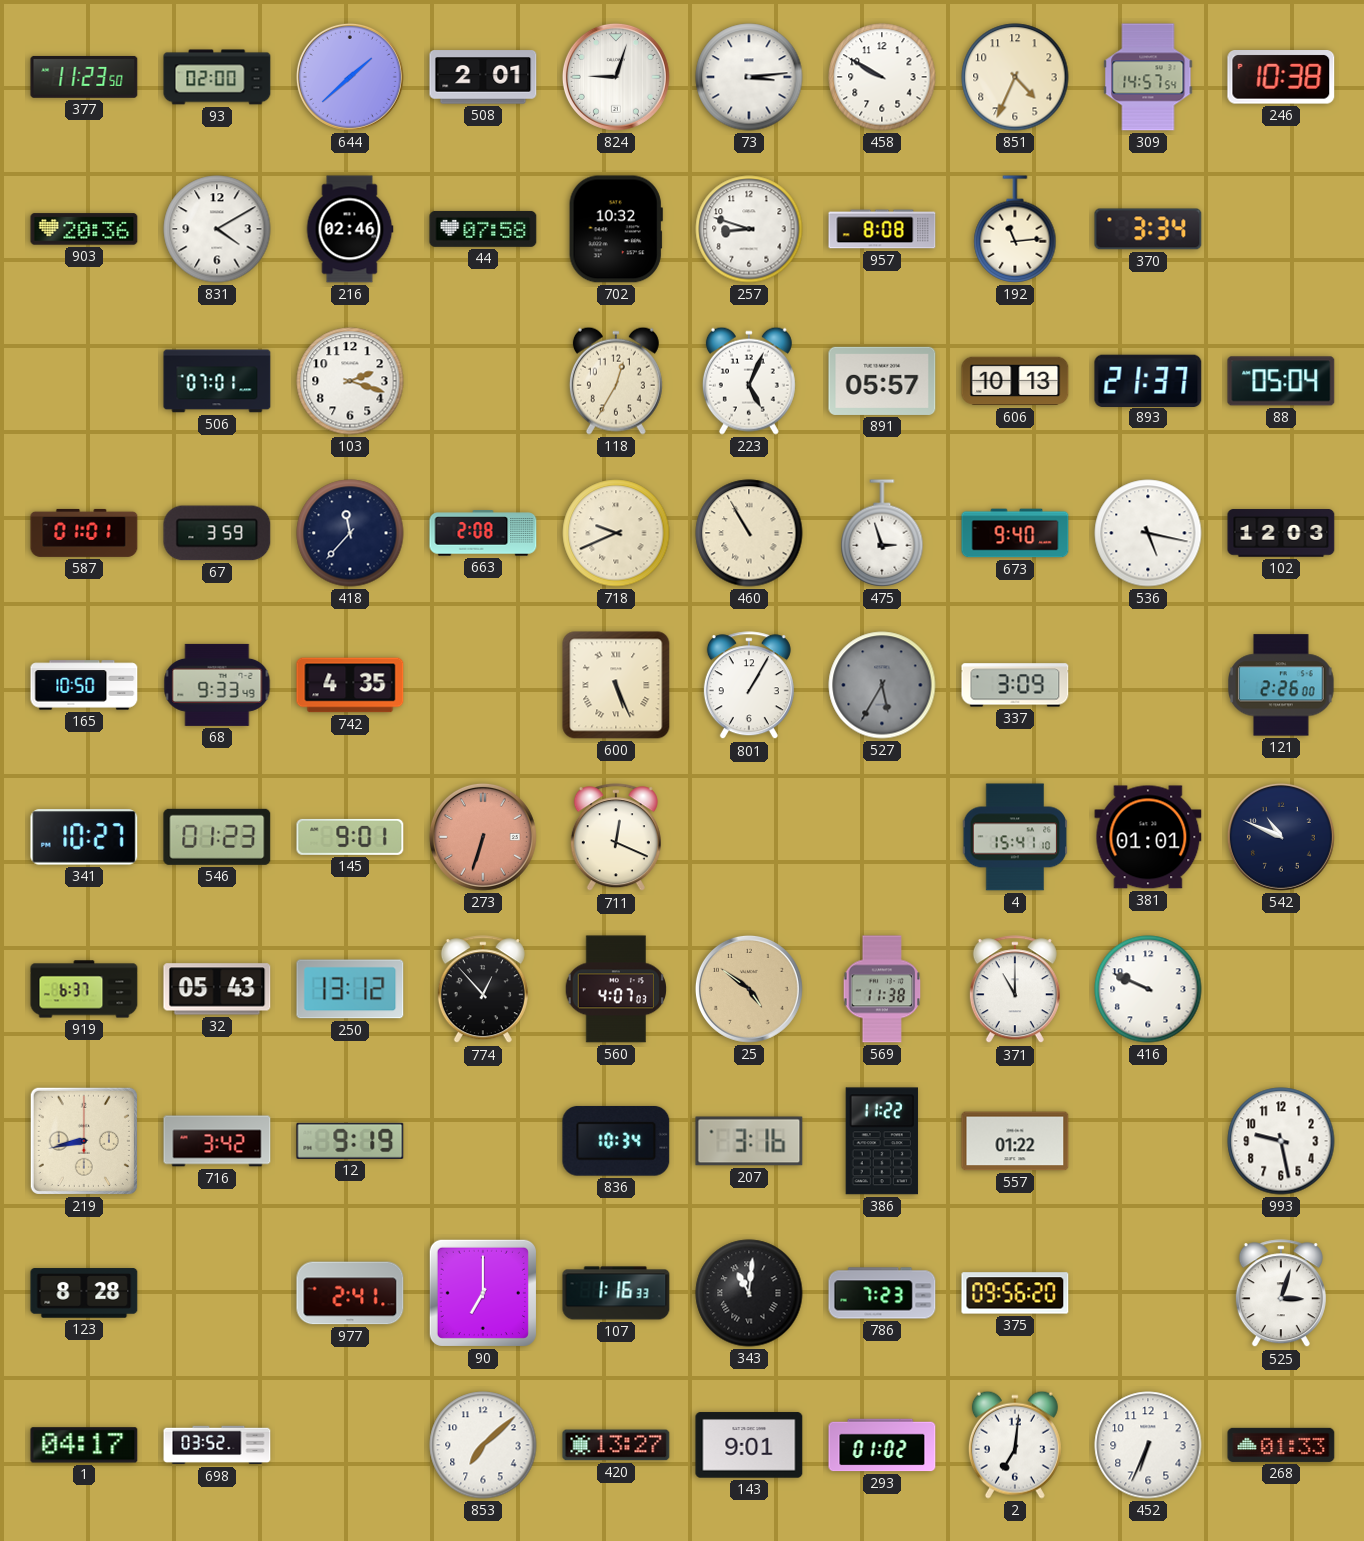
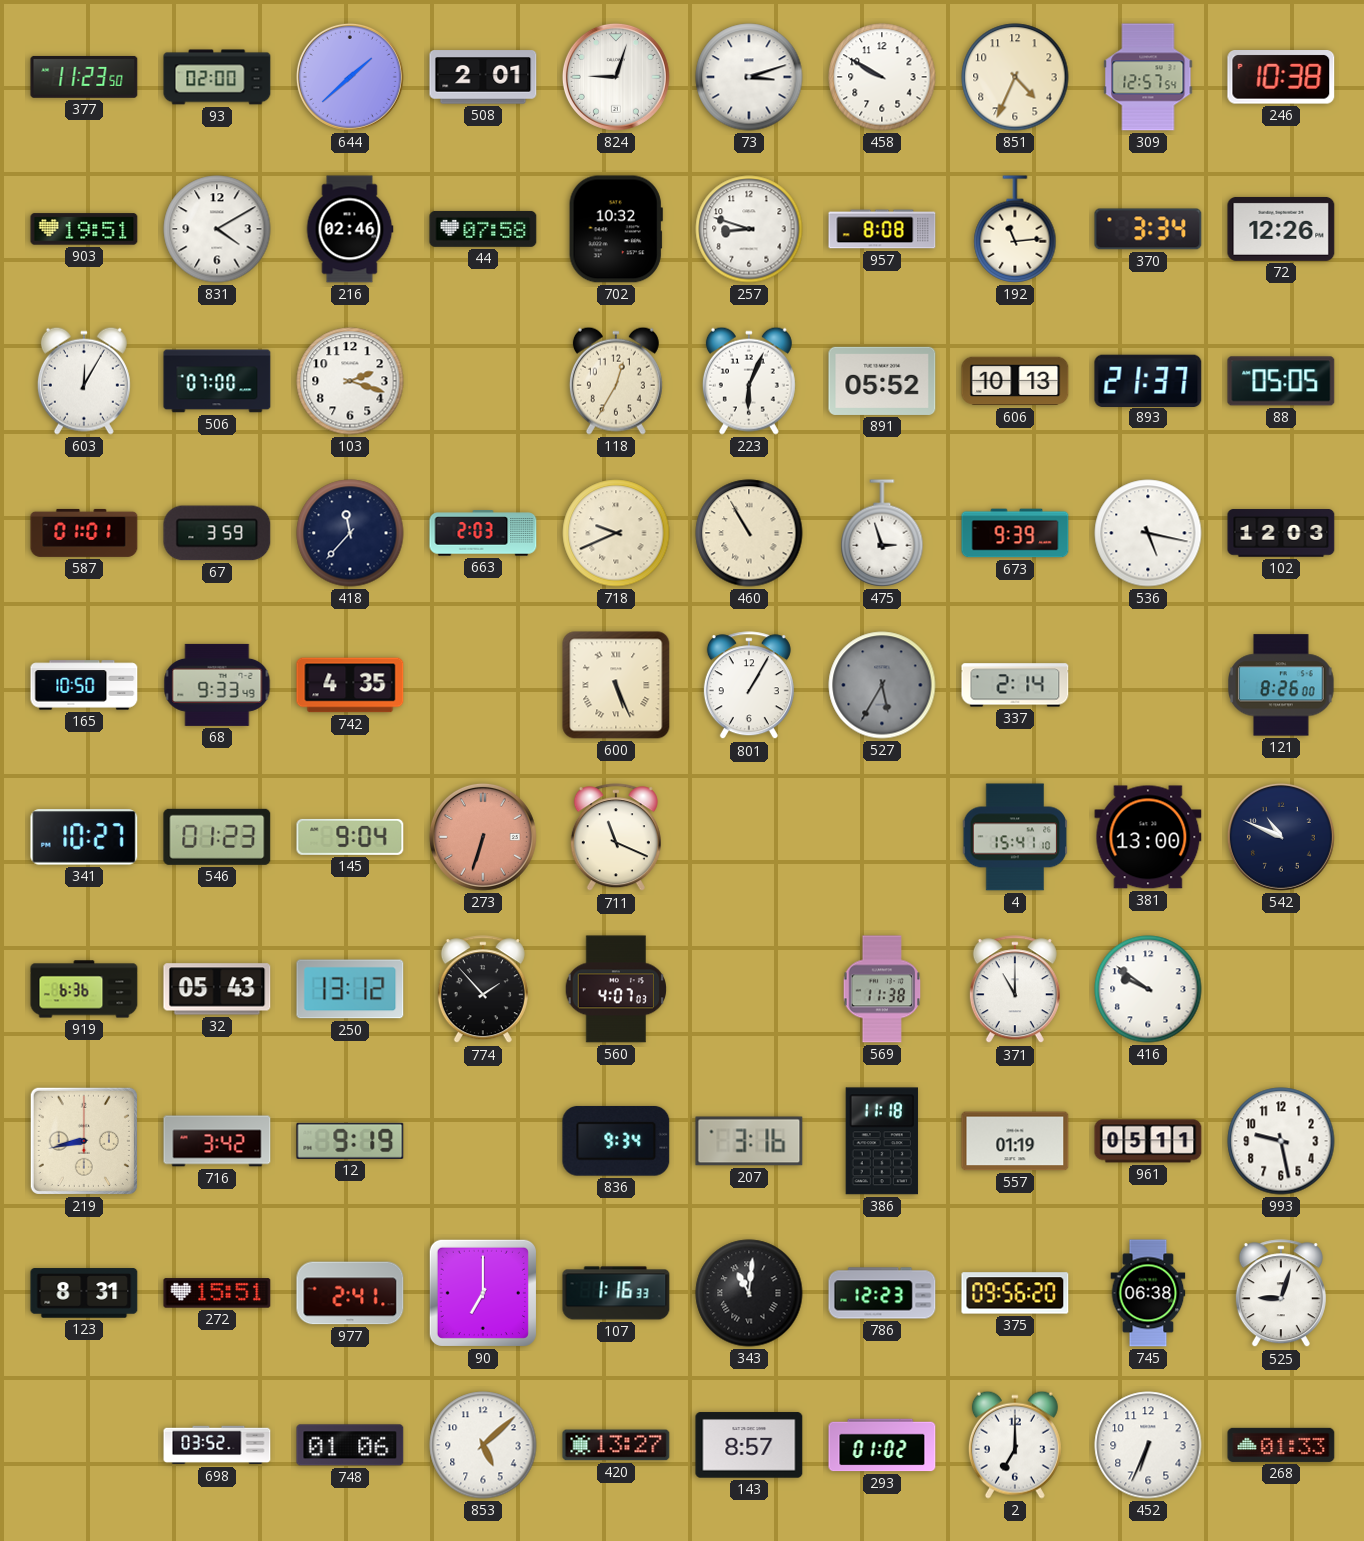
73: 3:14 -> 3:12 (749, 77)
309: 14:57 -> 12:57 (1148, 77)
903: 20:36 -> 19:51 (84, 229)
72: none -> 12:26 (1281, 229)
603: none -> 12:05 (84, 381)
506: 07:01 -> 07:00 (217, 381)
223: 5:04 -> 6:04 (749, 381)
891: 05:57 -> 05:52 (882, 381)
88: 05:04 -> 05:05 (1281, 381)
663: 2:08 -> 2:03 (483, 533)
673: 9:40 -> 9:39 (1015, 533)
337: 3:09 -> 2:14 (1015, 685)
121: 2:26 -> 8:26 (1281, 685)
145: 9:01 -> 9:04 (350, 837)
711: 12:19 -> 11:19 (616, 838)
381: 01:01 -> 13:00 (1148, 837)
919: 6:37 -> 6:36 (84, 989)
774: 12:53 -> 1:53 (483, 990)
25: 4:51 -> none (749, 989)
416: 9:49 -> 9:51 (1148, 989)
836: 10:34 -> 9:34 (616, 1141)
386: 11:22 -> 11:18 (882, 1141)
557: 01:22 -> 01:19 (1015, 1141)
961: none -> 05:11 (1148, 1141)
123: 8:28 -> 8:31 (84, 1293)
272: none -> 15:51 (217, 1293)
786: 7:23 -> 12:23 (882, 1293)
745: none -> 06:38 (1148, 1293)
525: 3:03 -> 9:03 (1281, 1294)
1: 04:17 -> none (84, 1445)
748: none -> 01:06 (350, 1445)
853: 7:08 -> 5:08 (483, 1445)
143: 9:01 -> 8:57 (749, 1445)
2: 7:01 -> 7:00 (1015, 1445)
